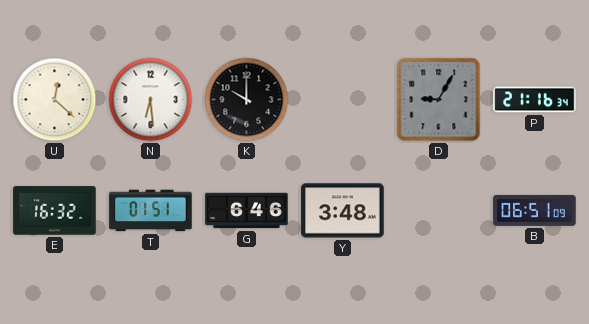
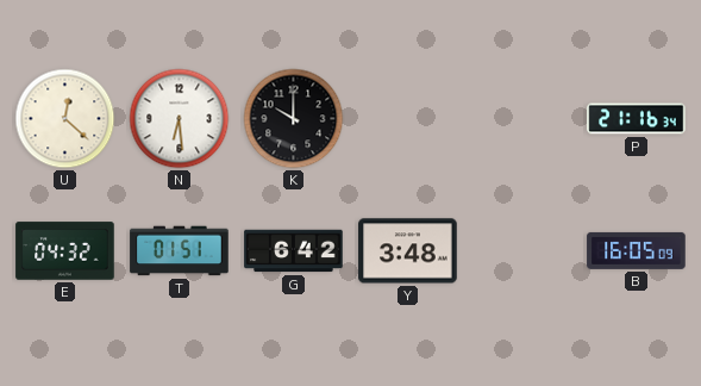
D: 9:05 -> none (439, 100)
E: 16:32 -> 04:32 (65, 251)
G: 6:46 -> 6:42 (294, 251)
B: 06:51 -> 16:05 (637, 250)
